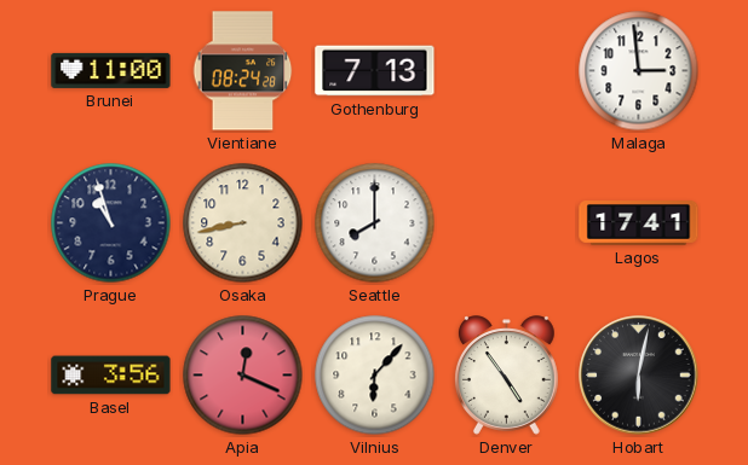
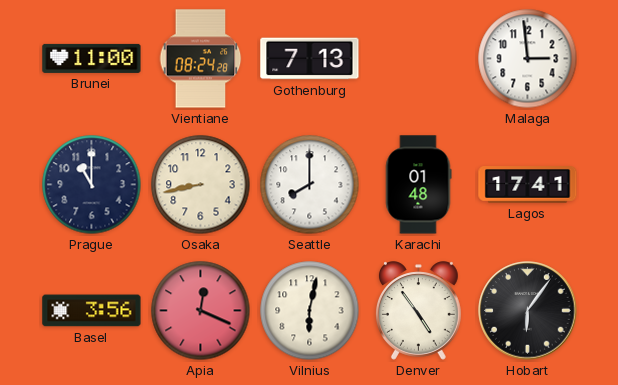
Prague: 10:57 -> 11:00 (92, 185)
Karachi: none -> 01:48 (418, 185)
Vilnius: 6:07 -> 6:02 (310, 311)
Hobart: 6:02 -> 6:06 (528, 311)
